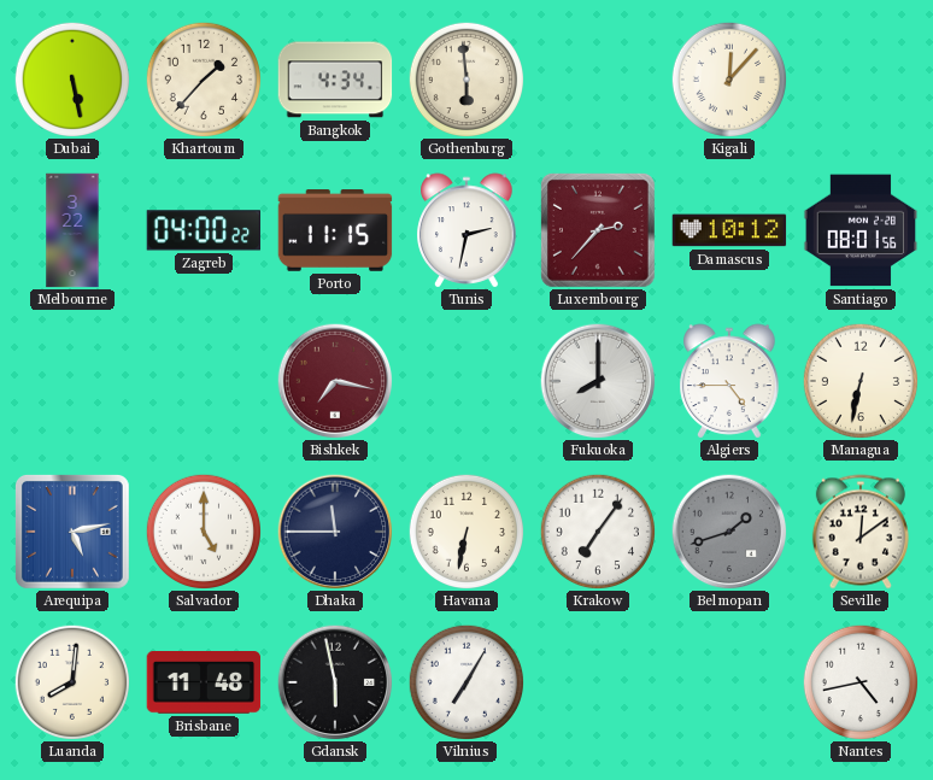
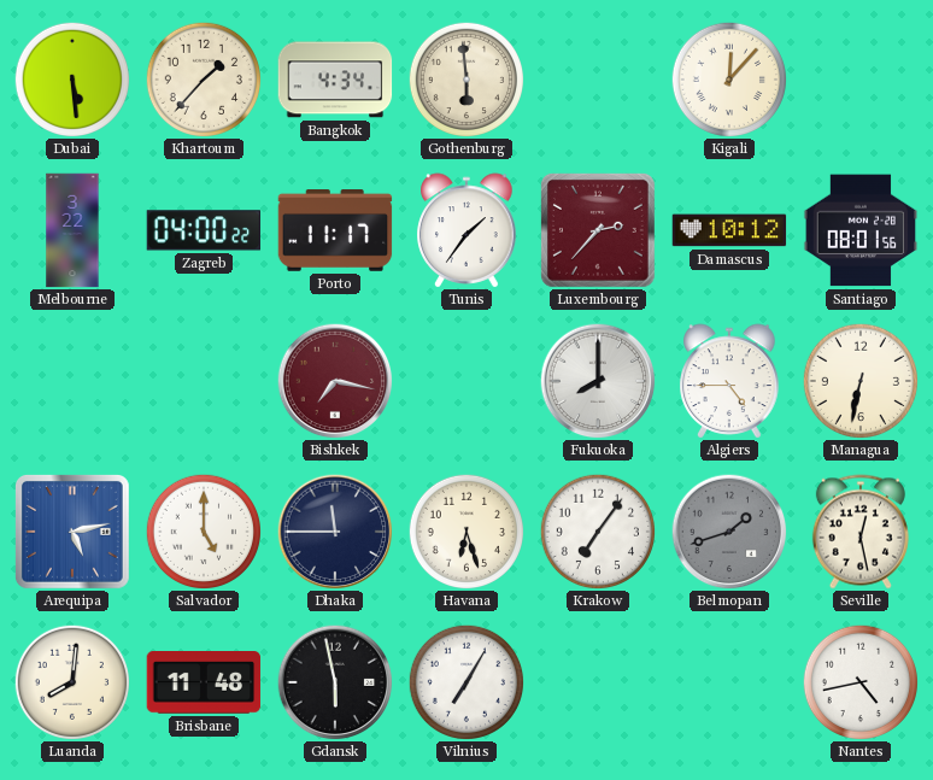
Dubai: 5:28 -> 5:29 (71, 78)
Porto: 11:15 -> 11:17 (335, 230)
Tunis: 2:32 -> 1:36 (466, 230)
Havana: 6:32 -> 6:27 (465, 530)
Seville: 12:09 -> 12:28 (861, 532)
